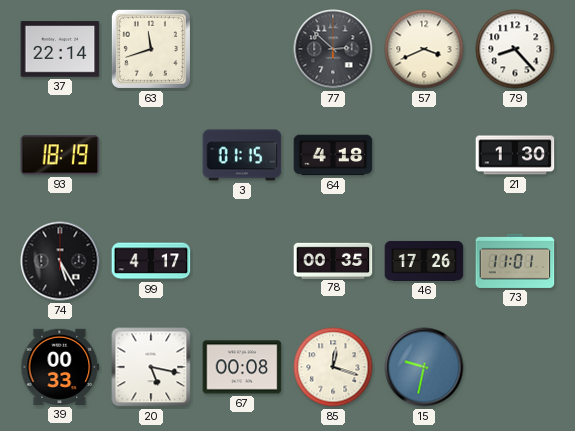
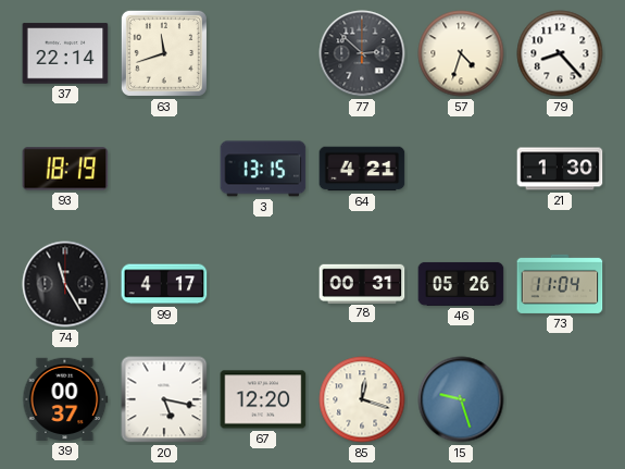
57: 3:41 -> 4:33 (461, 53)
3: 01:15 -> 13:15 (263, 169)
64: 4:18 -> 4:21 (362, 169)
74: 5:25 -> 11:25 (65, 284)
78: 00:35 -> 00:31 (362, 283)
46: 17:26 -> 05:26 (461, 284)
73: 11:01 -> 11:04 (560, 284)
39: 00:33 -> 00:37 (65, 399)
67: 00:08 -> 12:20 (263, 399)
15: 9:32 -> 9:27 (461, 399)
